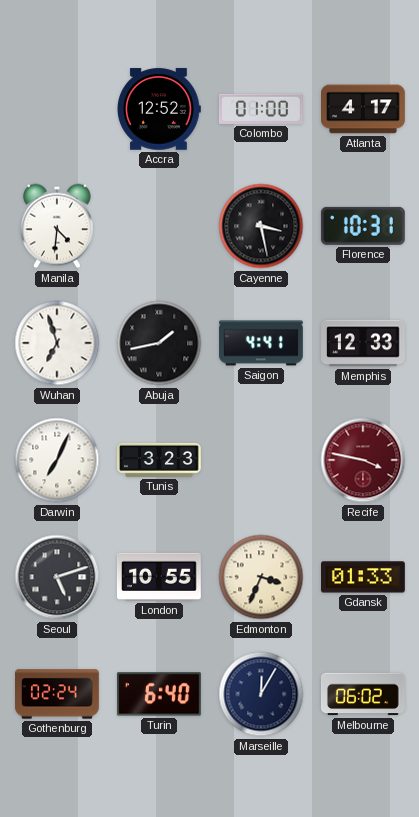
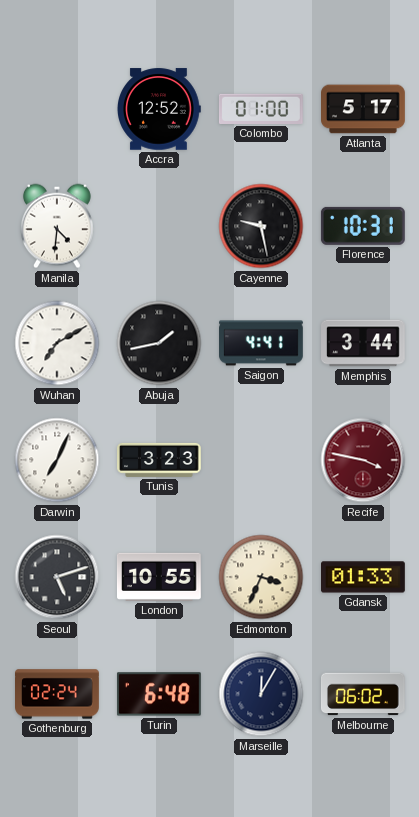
Atlanta: 4:17 -> 5:17 (364, 109)
Cayenne: 3:28 -> 9:28 (261, 226)
Wuhan: 6:57 -> 7:10 (57, 343)
Memphis: 12:33 -> 3:44 (364, 343)
Turin: 6:40 -> 6:48 (159, 694)
